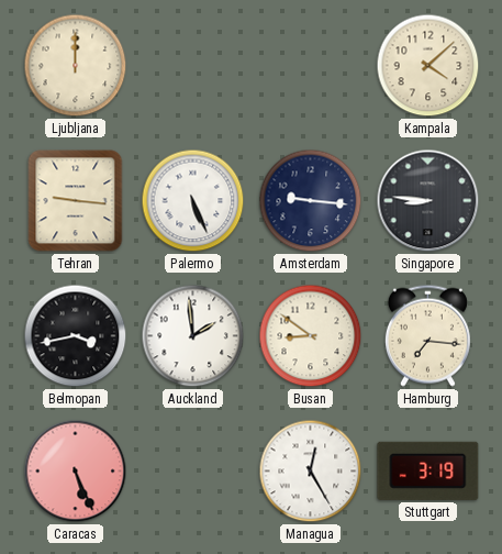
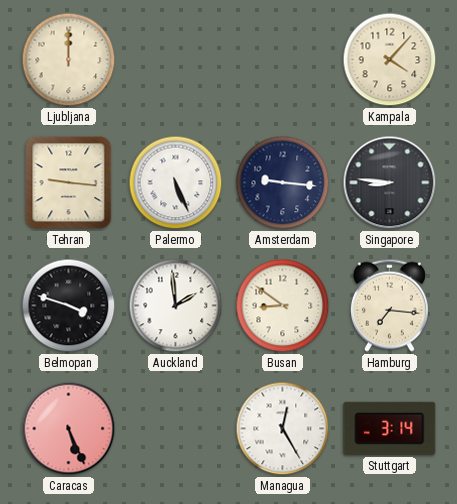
Kampala: 4:08 -> 4:07 (390, 60)
Belmopan: 3:43 -> 3:48 (69, 306)
Stuttgart: 3:19 -> 3:14 (390, 428)
